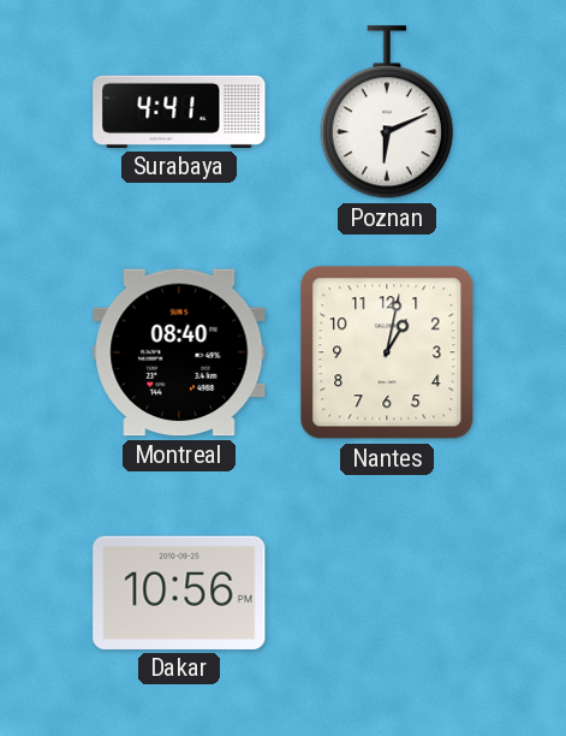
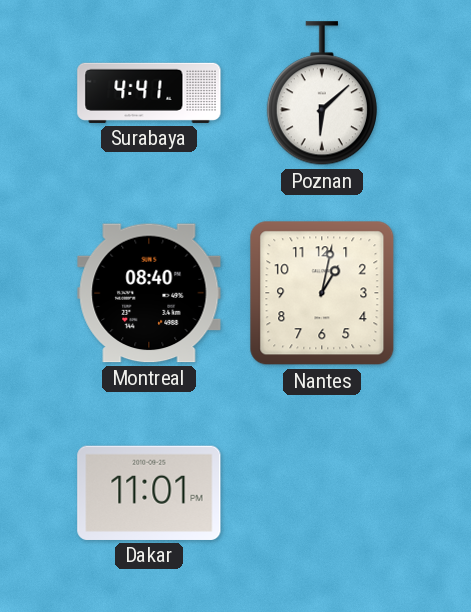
Poznan: 6:11 -> 6:08 (322, 94)
Dakar: 10:56 -> 11:01 (149, 493)
